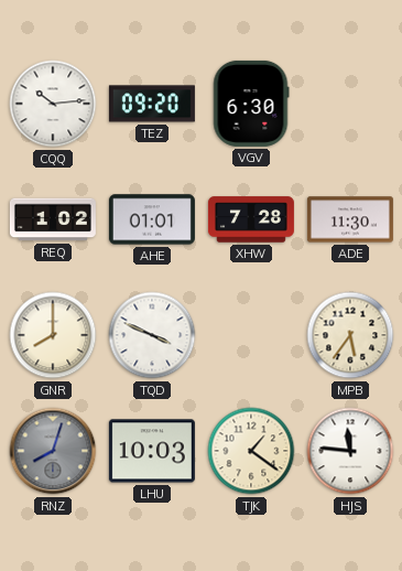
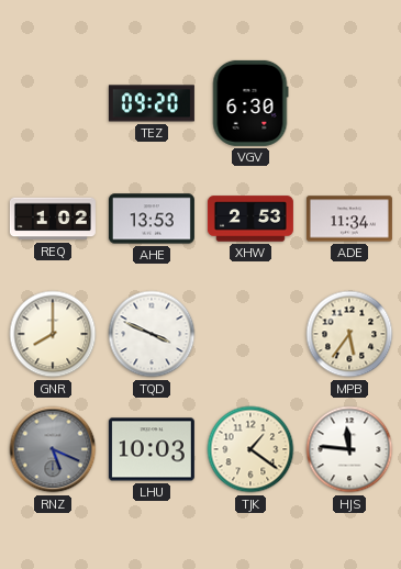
CQQ: 10:14 -> none (53, 104)
AHE: 01:01 -> 13:53 (152, 219)
XHW: 7:28 -> 2:53 (250, 219)
ADE: 11:30 -> 11:34 (349, 219)
RNZ: 8:03 -> 5:19 (53, 449)
